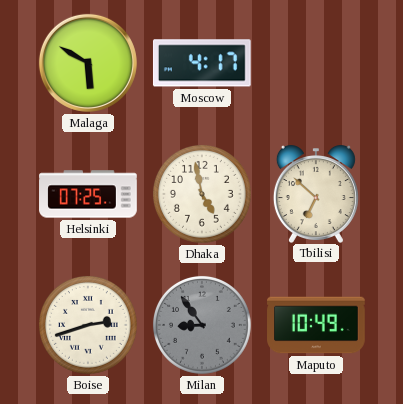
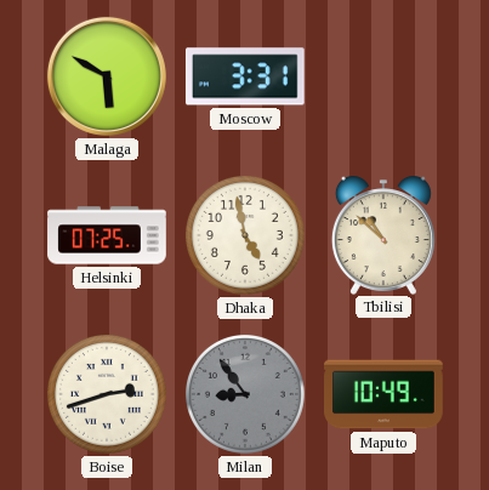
Moscow: 4:17 -> 3:31 (245, 76)
Tbilisi: 6:52 -> 10:52 (383, 235)
